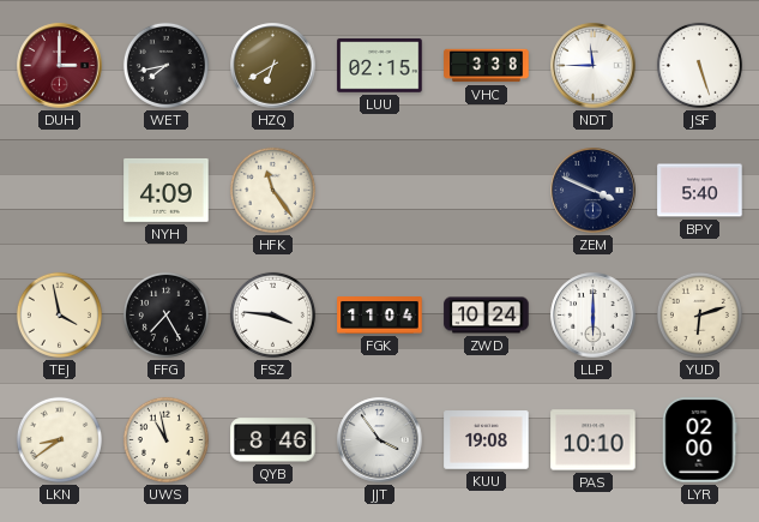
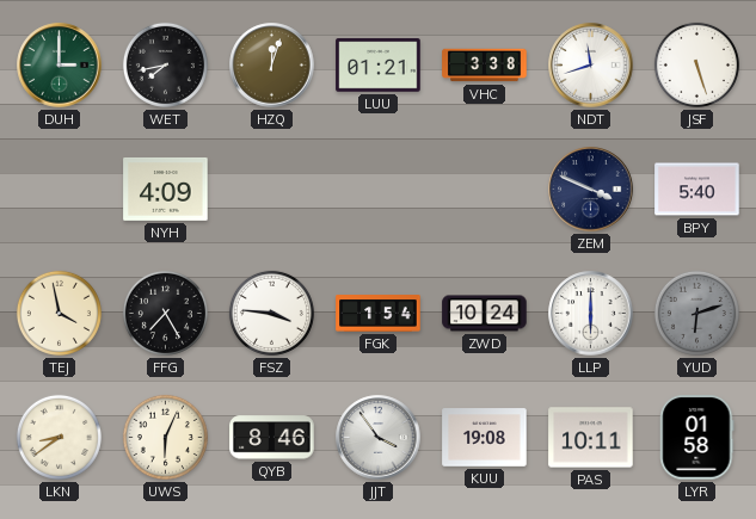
DUH dial: burgundy -> green (60, 66)
HZQ: 6:40 -> 12:03 (272, 66)
LUU: 02:15 -> 01:21 (379, 66)
NDT: 11:45 -> 11:42 (591, 66)
HFK: 11:24 -> none (272, 190)
FGK: 11:04 -> 1:54 (379, 314)
YUD dial: cream -> grey (696, 313)
UWS: 10:58 -> 6:04 (165, 437)
PAS: 10:10 -> 10:11 (591, 438)
LYR: 02:00 -> 01:58 (697, 438)
